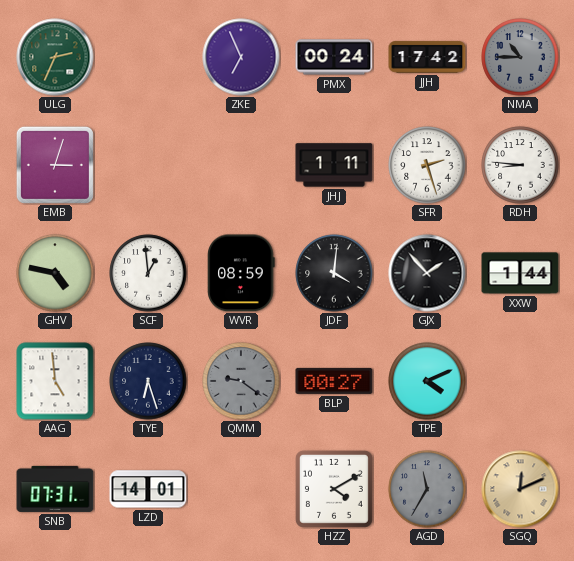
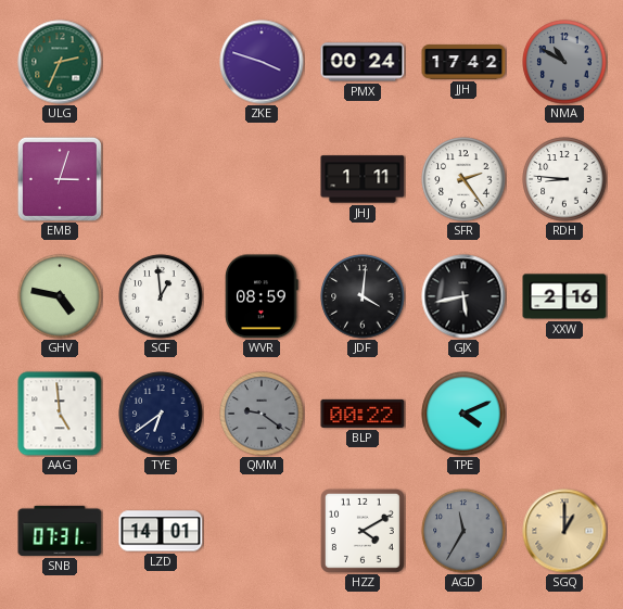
ZKE: 6:56 -> 3:48 (262, 62)
NMA: 10:45 -> 10:50 (564, 62)
SFR: 2:27 -> 2:24 (463, 179)
GJX: 1:53 -> 5:43 (463, 296)
XXW: 1:44 -> 2:16 (564, 296)
TYE: 6:27 -> 6:39 (161, 414)
BLP: 00:27 -> 00:22 (363, 414)
SGQ: 12:11 -> 1:00 (564, 531)
